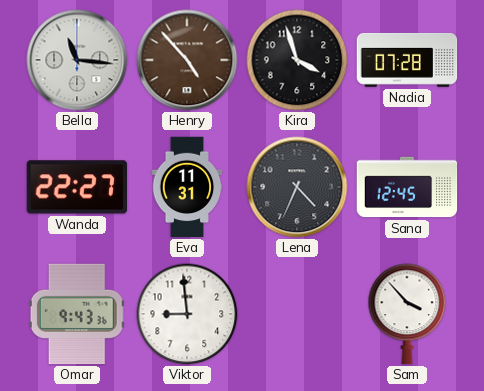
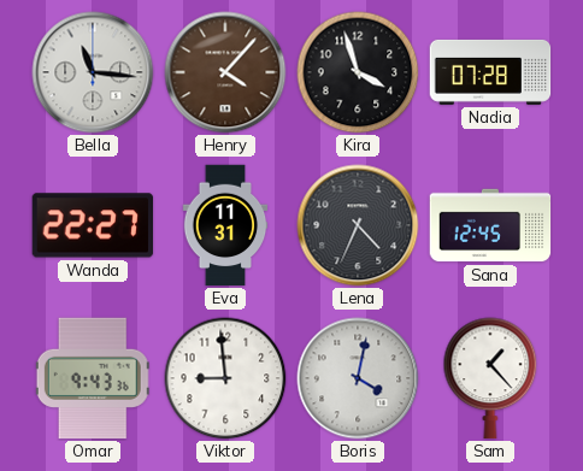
Henry: 4:53 -> 4:07 (225, 72)
Boris: none -> 4:02 (358, 378)
Sam: 3:53 -> 1:23 (490, 378)
